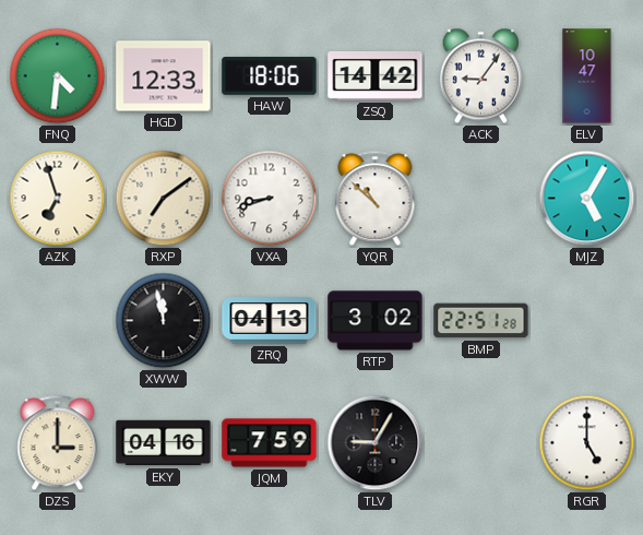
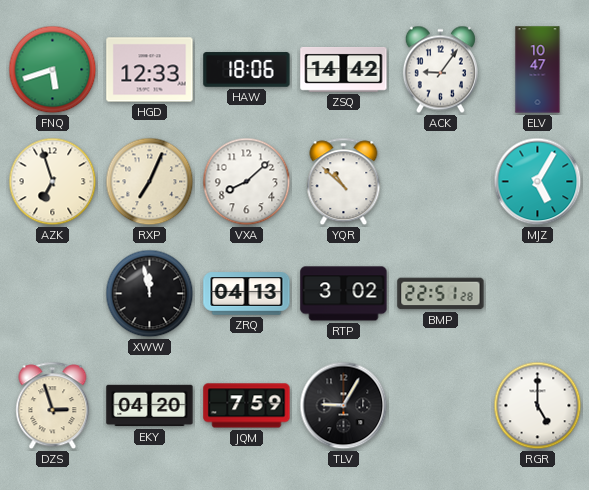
FNQ: 4:31 -> 5:42 (53, 70)
RXP: 7:09 -> 7:04 (150, 182)
VXA: 8:42 -> 8:08 (247, 182)
DZS: 3:00 -> 2:57 (53, 406)
EKY: 04:16 -> 04:20 (150, 406)
